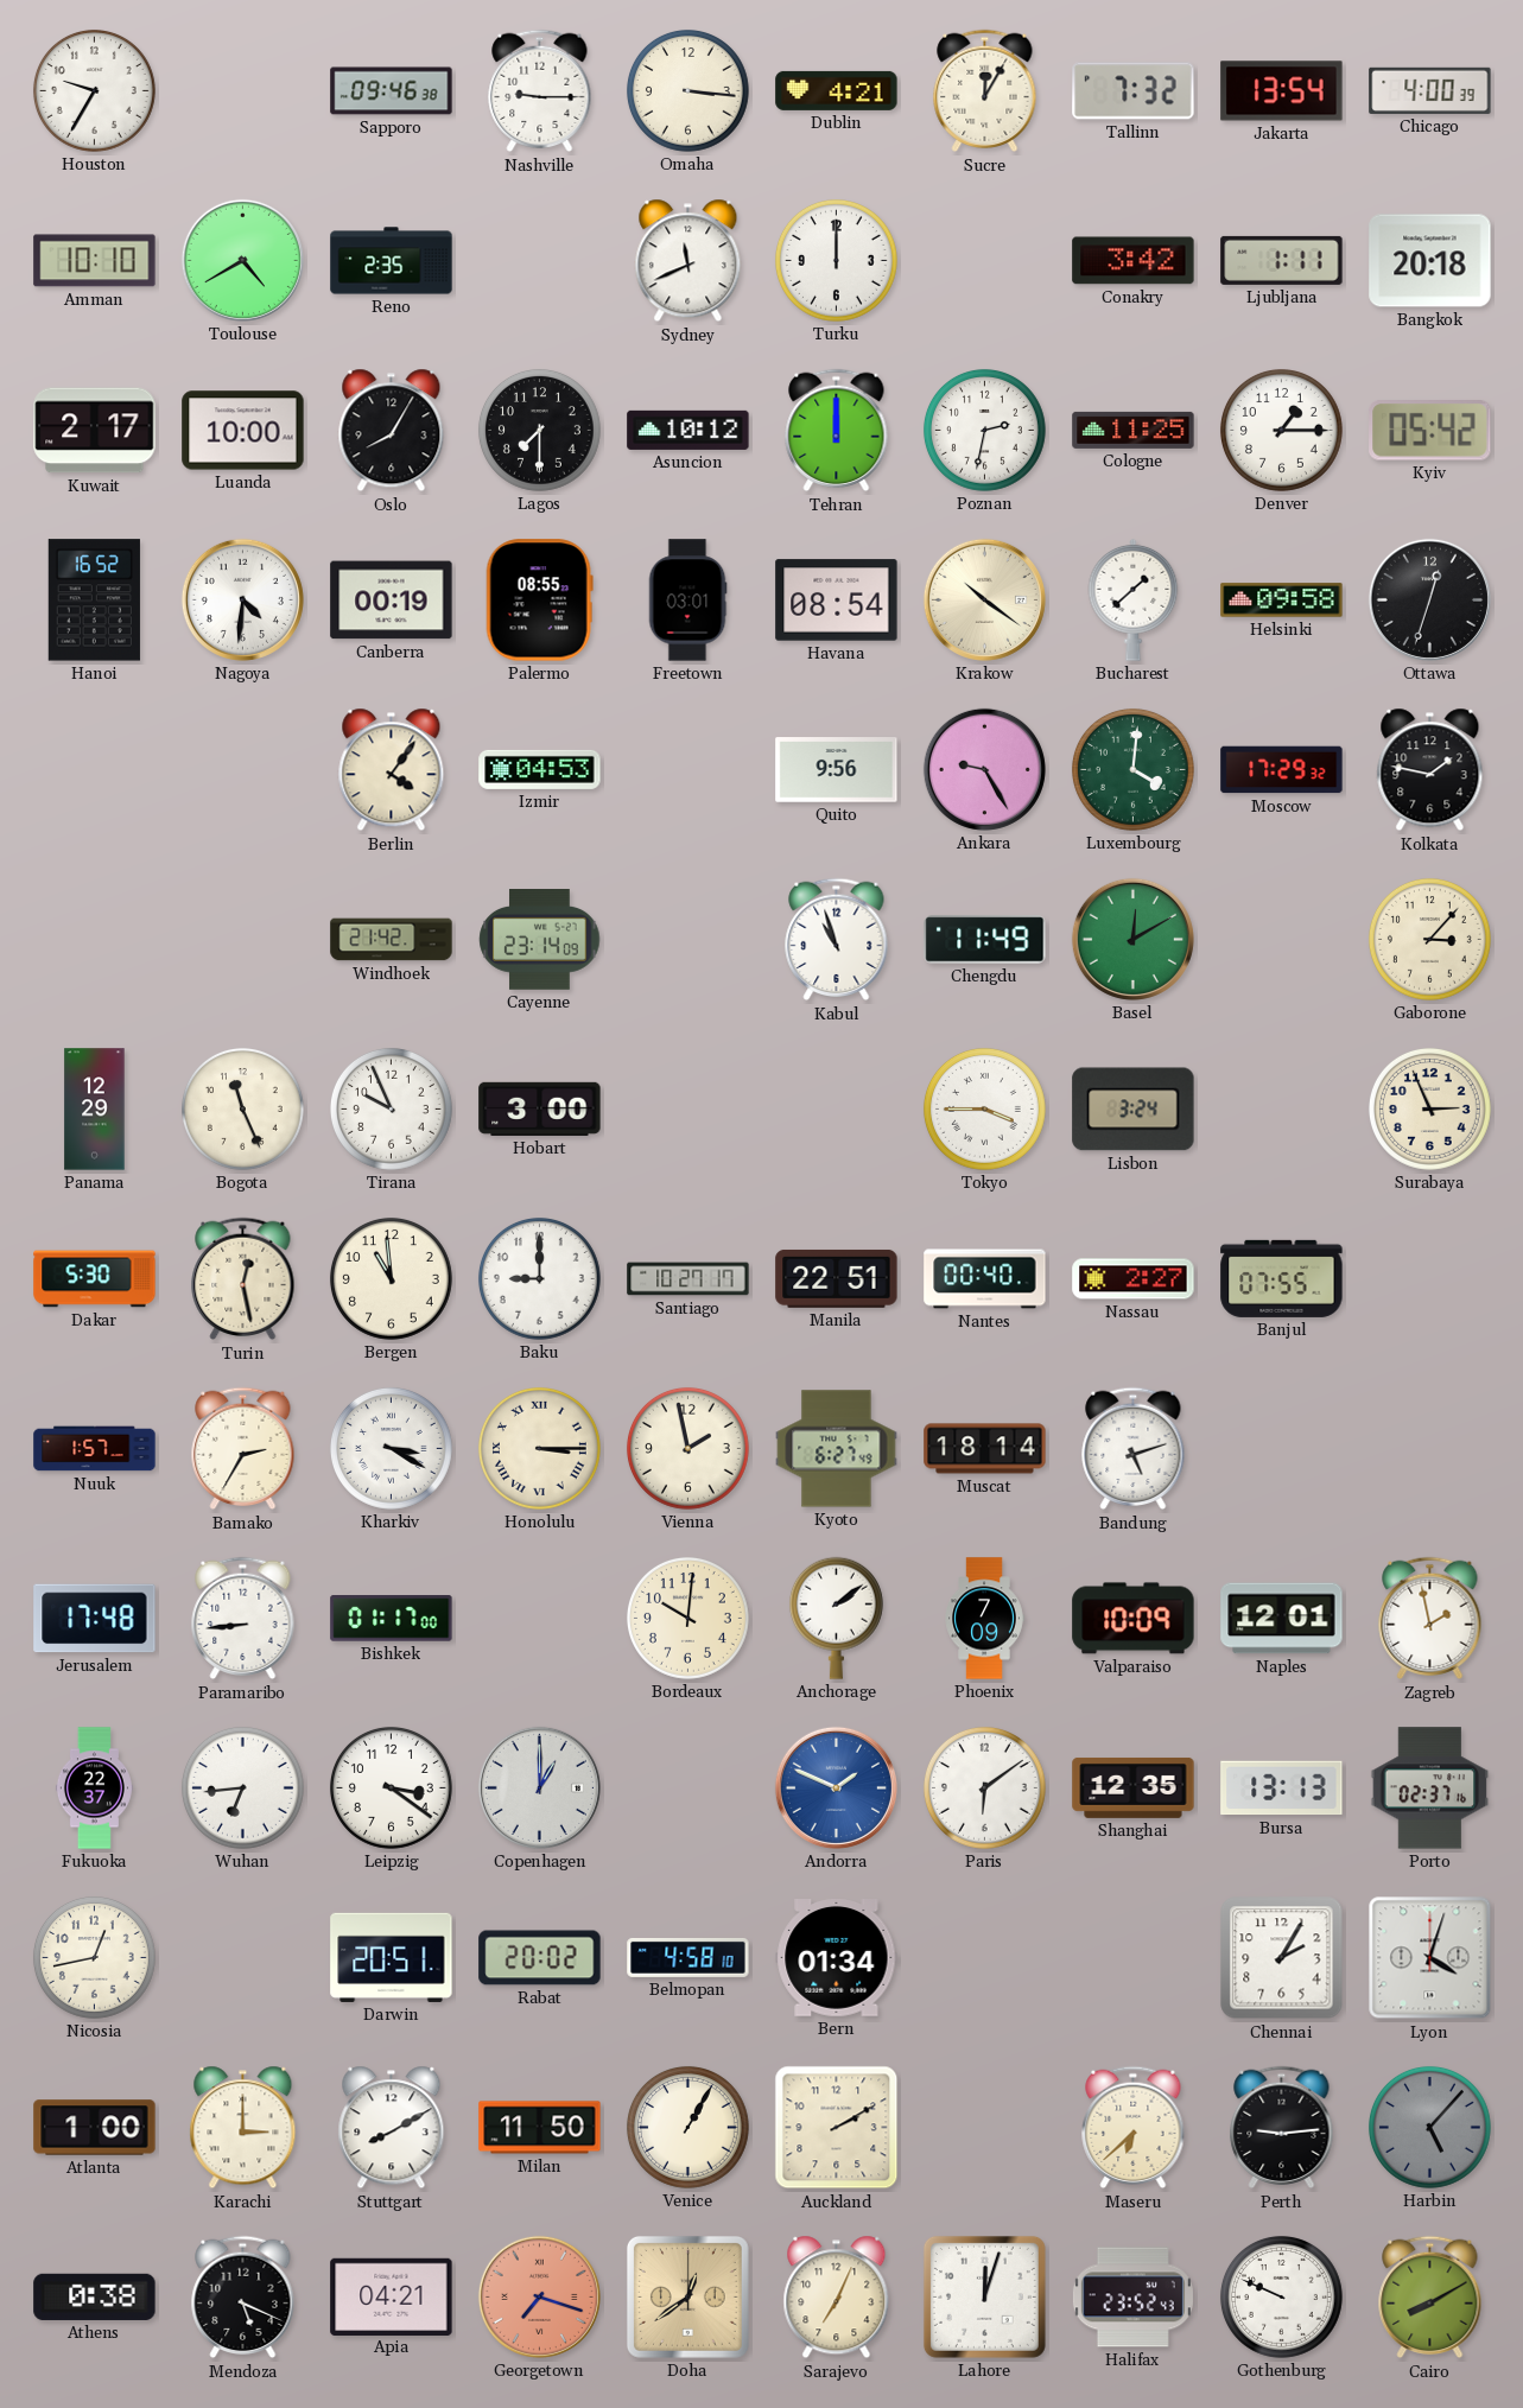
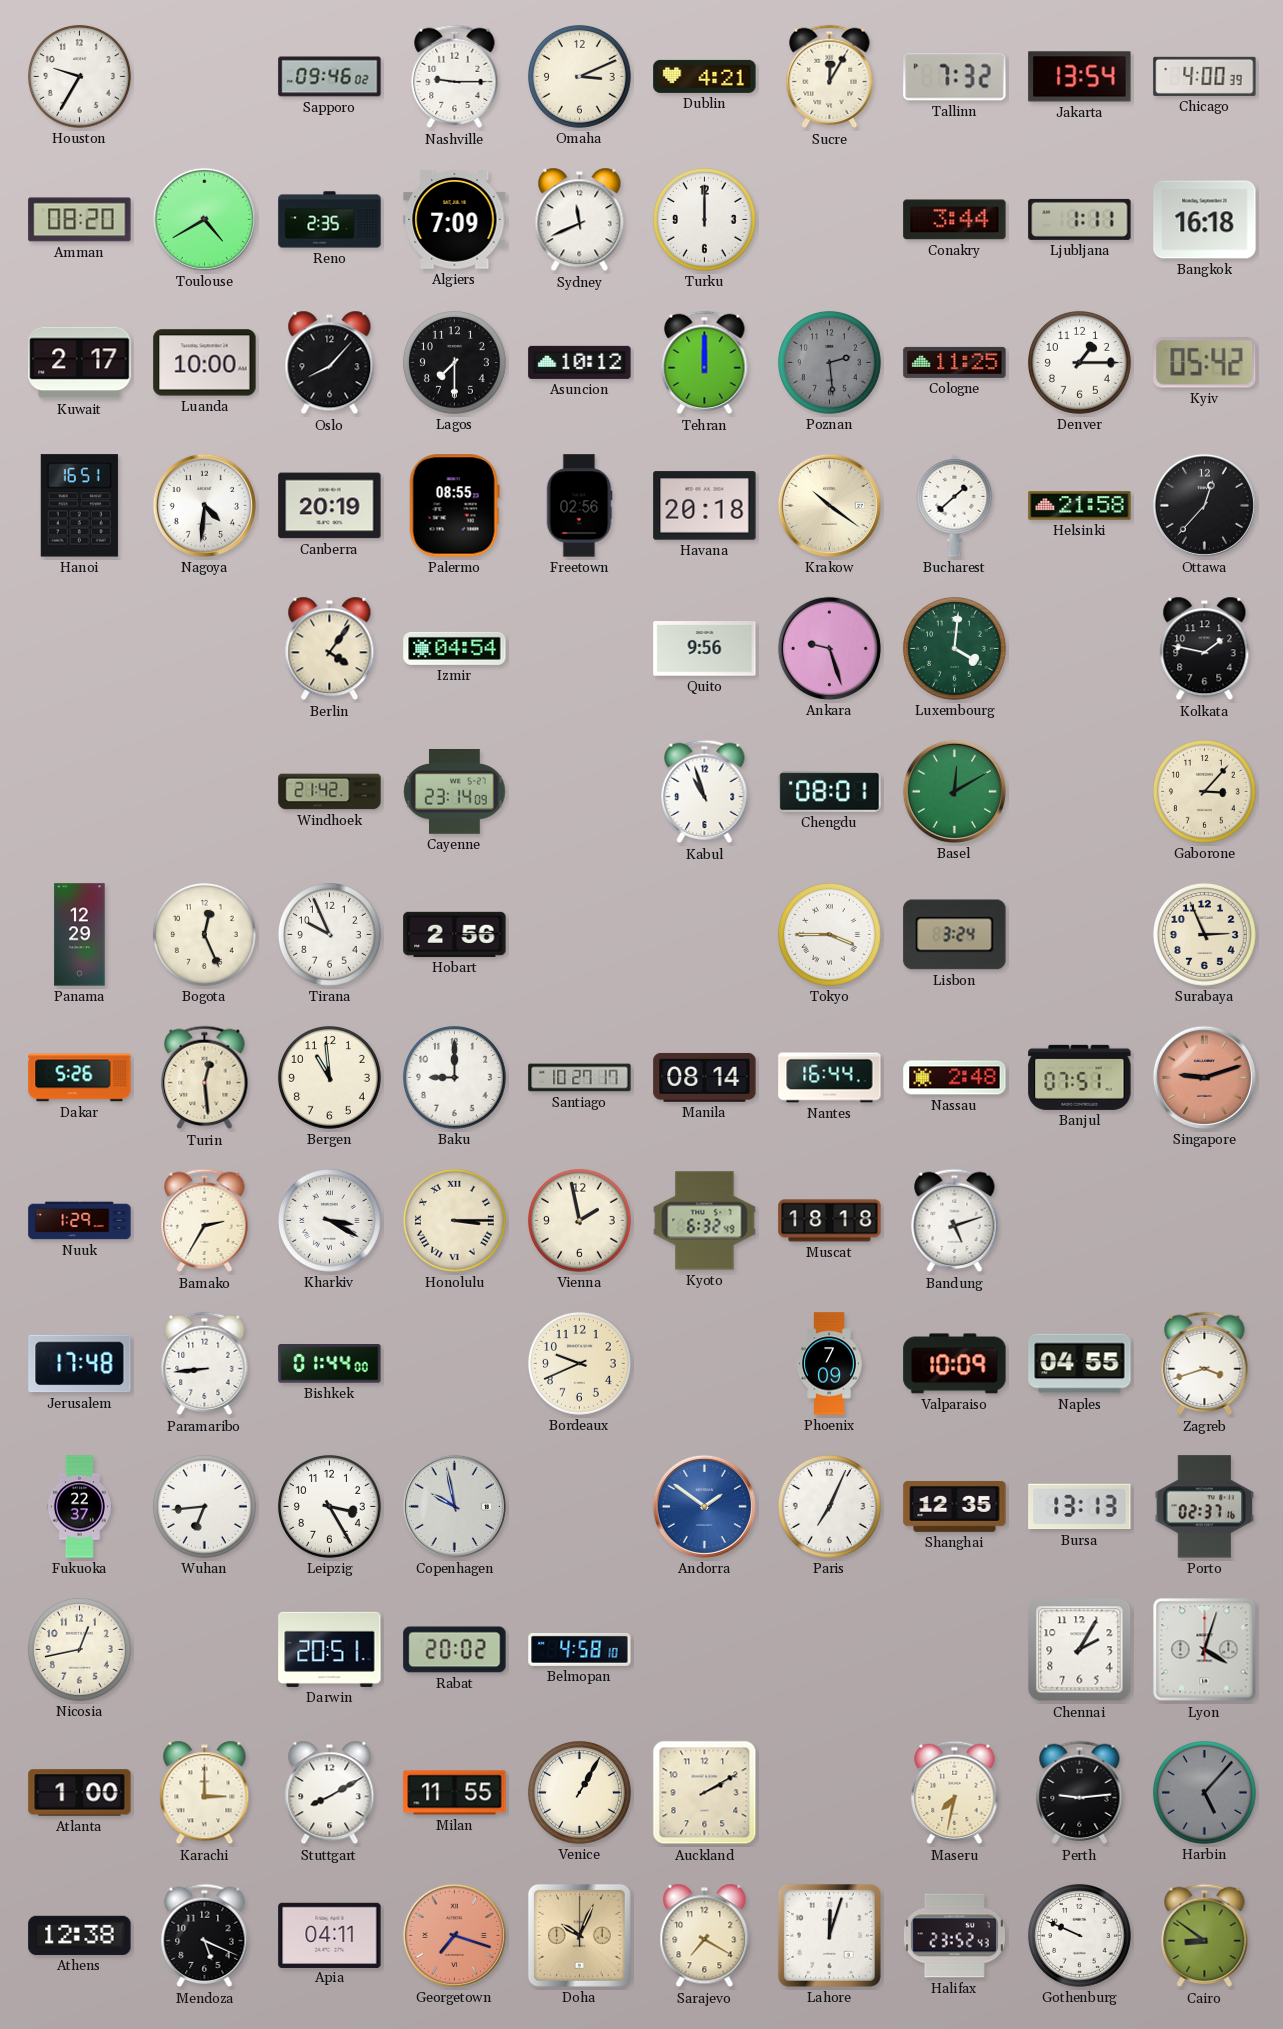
Sapporo: 09:46:38 -> 09:46:02 (330, 77)
Omaha: 3:16 -> 3:11 (579, 76)
Amman: 10:10 -> 08:20 (80, 220)
Algiers: none -> 7:09 (455, 220)
Conakry: 3:42 -> 3:44 (955, 220)
Bangkok: 20:18 -> 16:18 (1205, 220)
Oslo: 8:05 -> 8:07 (330, 363)
Poznan: 2:32 -> 2:29 (829, 362)
Poznan dial: white -> grey (829, 362)
Hanoi: 16:52 -> 16:51 (79, 506)
Canberra: 00:19 -> 20:19 (330, 506)
Freetown: 03:01 -> 02:56 (579, 506)
Havana: 08:54 -> 20:18 (705, 506)
Helsinki: 09:58 -> 21:58 (1080, 506)
Ottawa: 12:33 -> 12:37 (1204, 505)
Izmir: 04:53 -> 04:54 (455, 648)
Ankara: 9:25 -> 9:27 (829, 648)
Moscow: 17:29 -> none (1282, 770)
Chengdu: 11:49 -> 08:01 (830, 792)
Bogota: 11:26 -> 12:26 (204, 934)
Hobart: 3:00 -> 2:56 (455, 934)
Dakar: 5:30 -> 5:26 (80, 1078)
Turin: 12:28 -> 12:29 (205, 1078)
Manila: 22:51 -> 08:14 (705, 1077)
Nantes: 00:40 -> 16:44 (830, 1078)
Nassau: 2:27 -> 2:48 (955, 1078)
Banjul: 07:55 -> 07:51 (1080, 1077)
Singapore: none -> 9:12 (1204, 1077)
Nuuk: 1:57 -> 1:29 (80, 1221)
Kyoto: 6:27 -> 6:32 (705, 1221)
Muscat: 18:14 -> 18:18 (830, 1221)
Bishkek: 01:17 -> 01:44 (330, 1364)
Bordeaux: 10:01 -> 9:41 (579, 1363)
Anchorage: 2:09 -> none (836, 1618)
Naples: 12:01 -> 04:55 (1080, 1364)
Zagreb: 1:58 -> 3:42 (1205, 1364)
Leipzig: 3:21 -> 3:25 (329, 1506)
Copenhagen: 1:00 -> 9:58 (454, 1506)
Andorra: 1:49 -> 1:51 (704, 1506)
Paris: 6:09 -> 7:04 (829, 1506)
Bern: 01:34 -> none (837, 1958)
Milan: 11:50 -> 11:55 (455, 1793)
Maseru: 6:38 -> 7:32 (955, 1793)
Athens: 0:38 -> 12:38 (80, 1935)
Apia: 04:21 -> 04:11 (330, 1935)
Doha: 12:39 -> 10:04 (579, 1935)
Sarajevo: 7:04 -> 7:20 (705, 1936)
Cairo: 8:10 -> 8:51 (1205, 1936)
